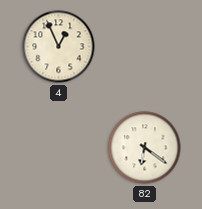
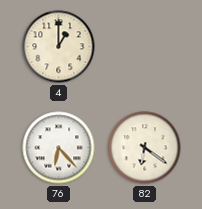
4: 12:56 -> 1:00 (59, 47)
76: none -> 6:23 (59, 148)
